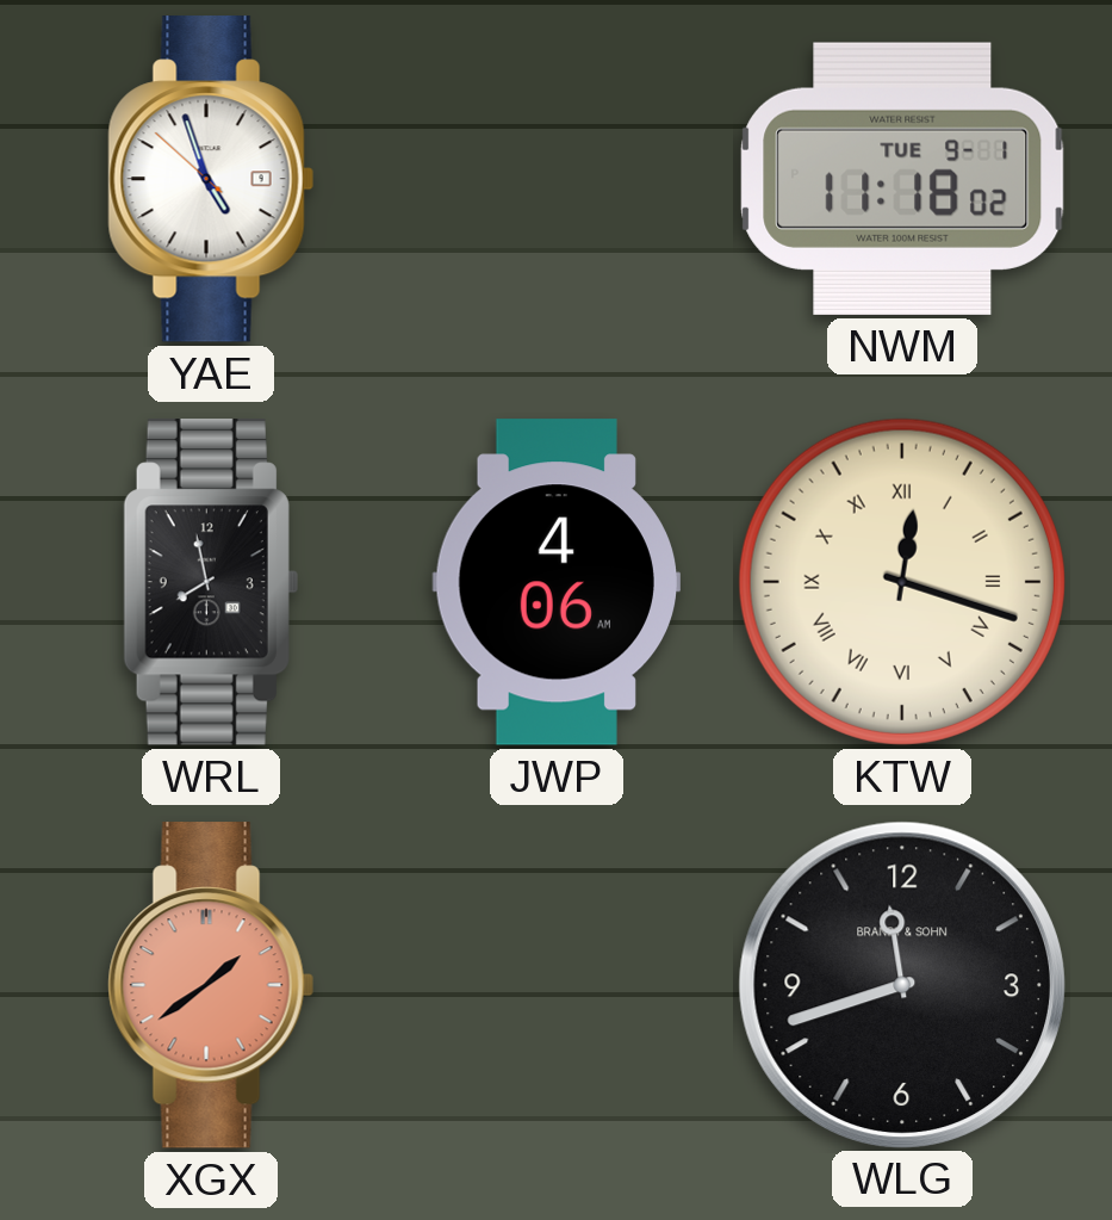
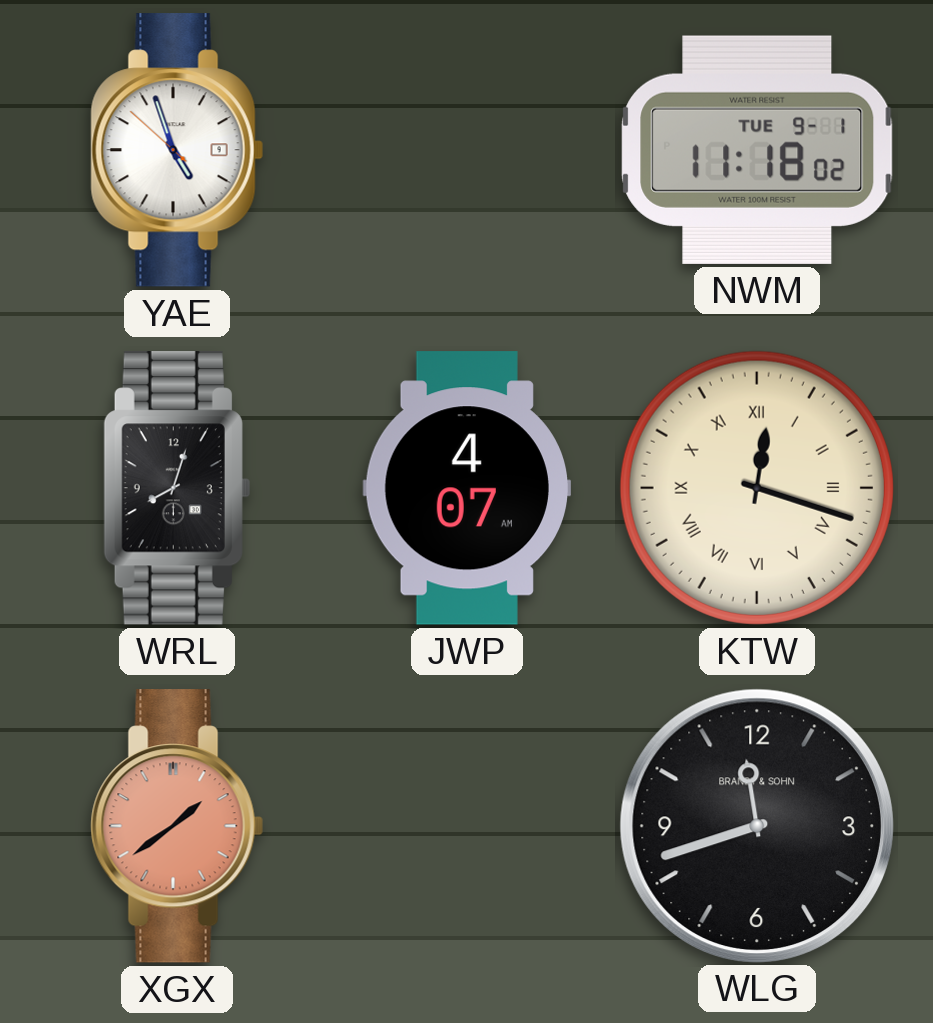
WRL: 7:58 -> 8:03 (177, 488)
JWP: 4:06 -> 4:07 (466, 488)
